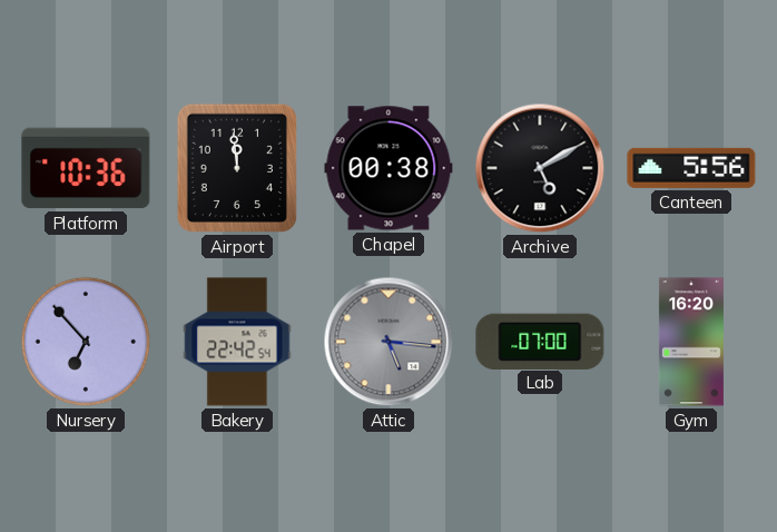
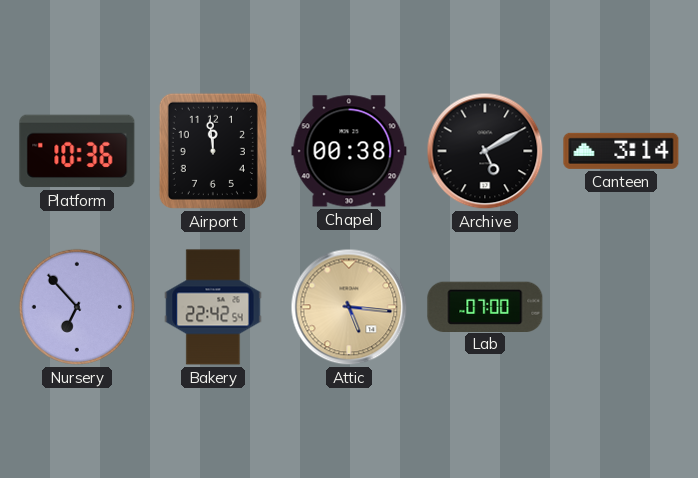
Canteen: 5:56 -> 3:14 (621, 151)
Attic dial: grey -> champagne (349, 307)
Gym: 16:20 -> none (691, 342)
